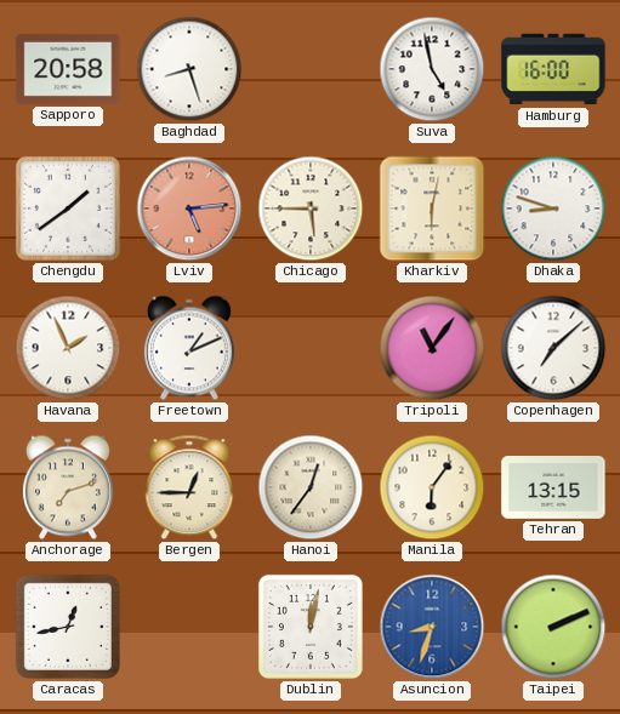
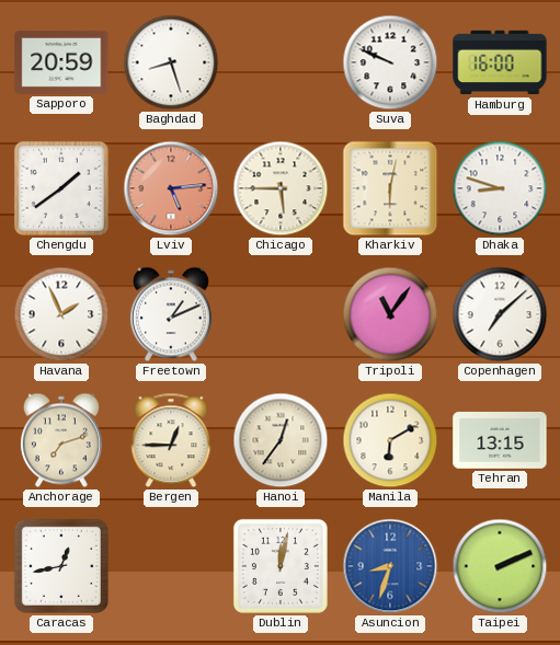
Sapporo: 20:58 -> 20:59 (61, 62)
Suva: 4:58 -> 9:49 (390, 62)
Manila: 6:06 -> 6:10 (390, 440)
